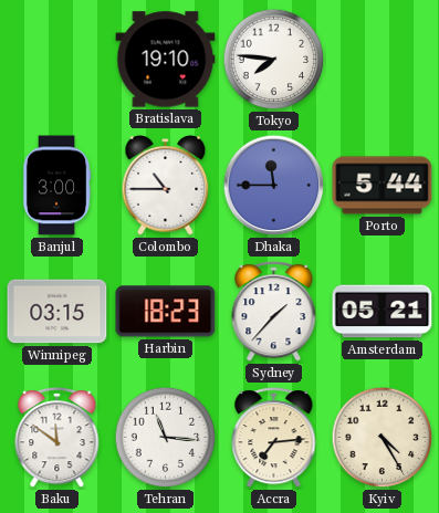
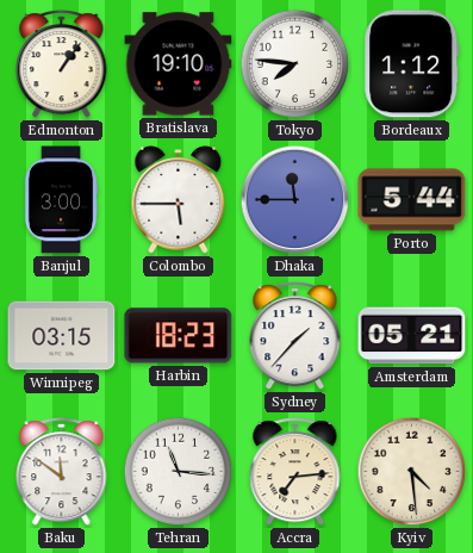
Edmonton: none -> 1:06 (62, 64)
Bordeaux: none -> 1:12 (412, 64)
Colombo: 10:45 -> 5:45 (179, 200)
Kyiv: 4:25 -> 4:29 (412, 472)
